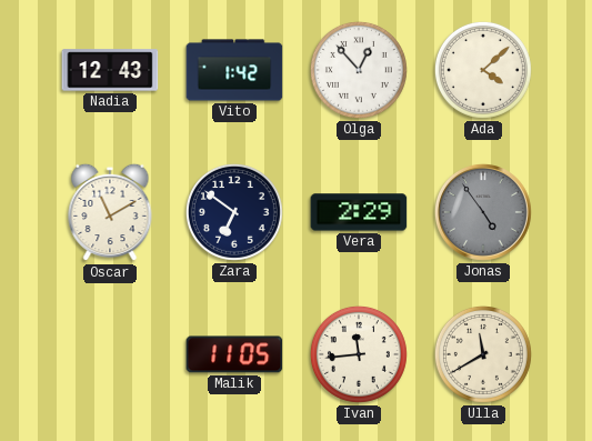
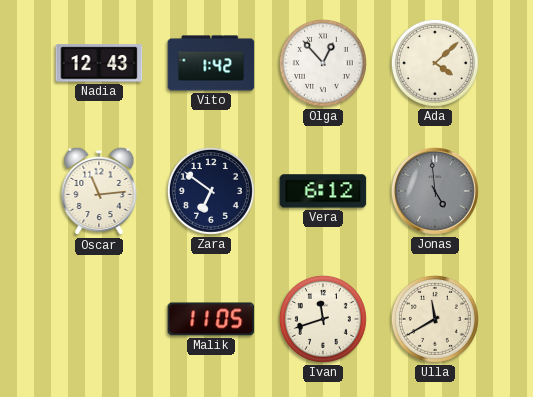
Oscar: 11:10 -> 11:14 (99, 191)
Vera: 2:29 -> 6:12 (323, 191)
Jonas: 4:54 -> 4:59 (435, 191)
Ivan: 11:44 -> 11:42 (323, 319)
